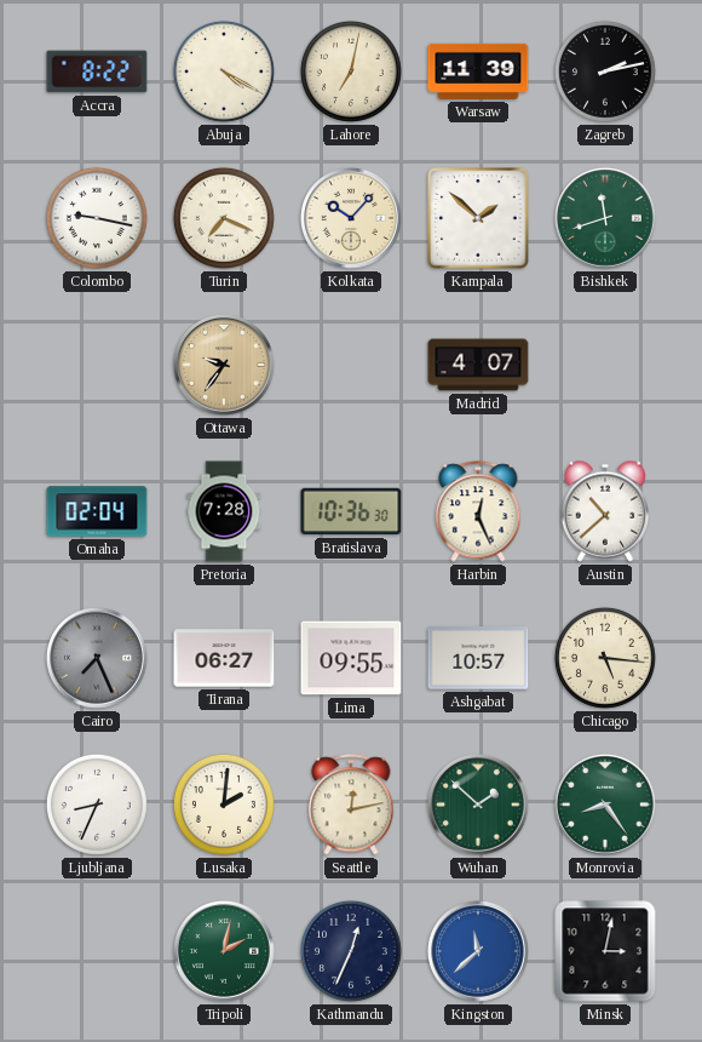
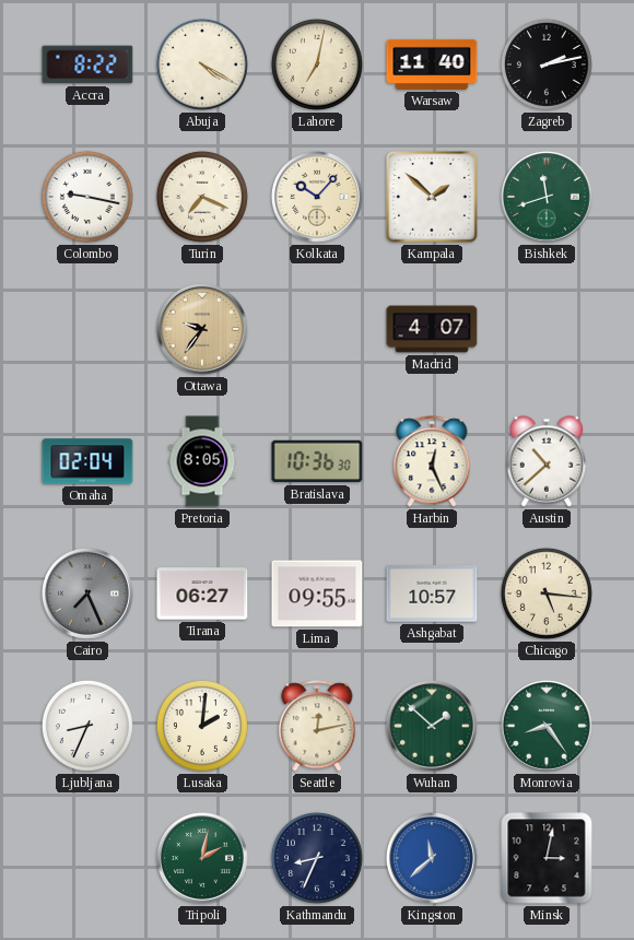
Warsaw: 11:39 -> 11:40 (432, 64)
Pretoria: 7:28 -> 8:05 (202, 461)
Kathmandu: 12:34 -> 8:34 (317, 858)
